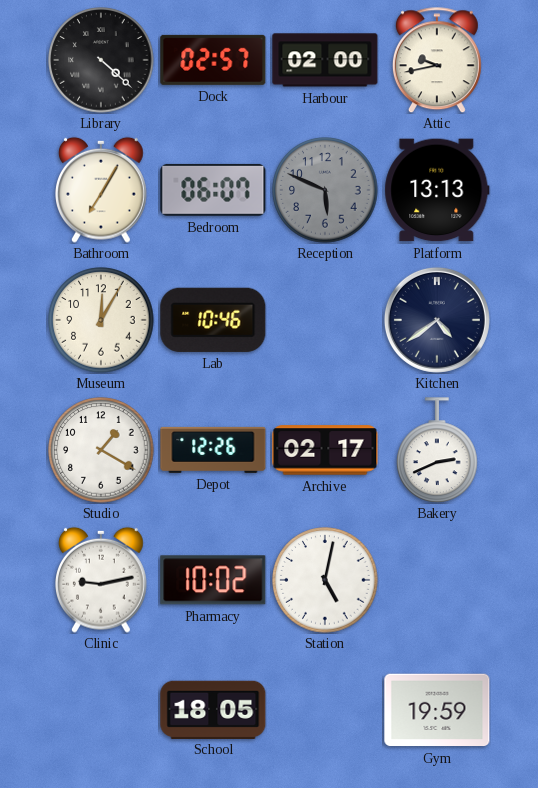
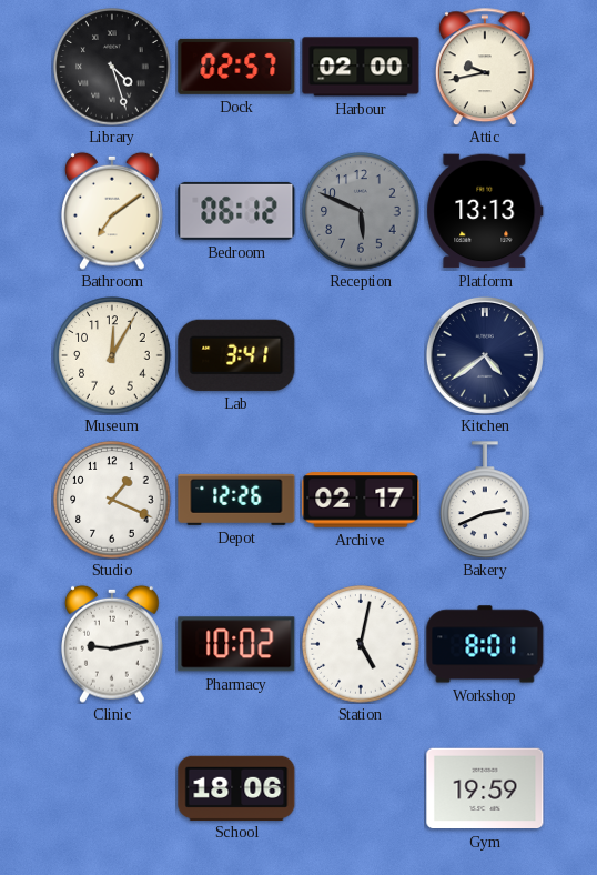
Library: 4:22 -> 4:27 (112, 67)
Bathroom: 7:05 -> 7:09 (113, 211)
Bedroom: 06:07 -> 06:12 (236, 211)
Lab: 10:46 -> 3:41 (236, 355)
Studio: 1:20 -> 1:19 (112, 500)
Workshop: none -> 8:01 (485, 644)
School: 18:05 -> 18:06 (236, 787)
